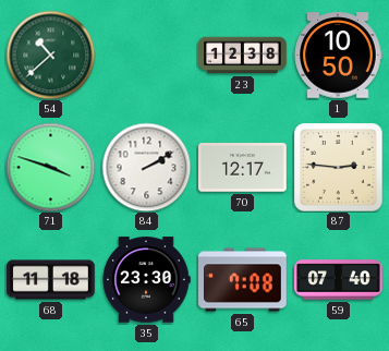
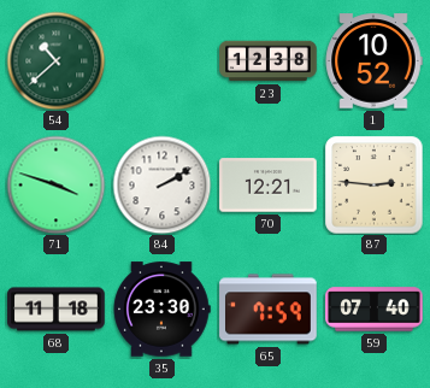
1: 10:50 -> 10:52 (373, 61)
70: 12:17 -> 12:21 (269, 186)
65: 7:08 -> 7:59 (269, 310)
